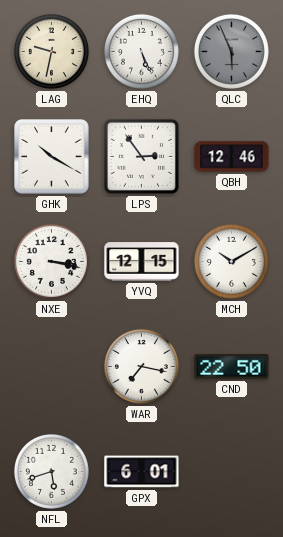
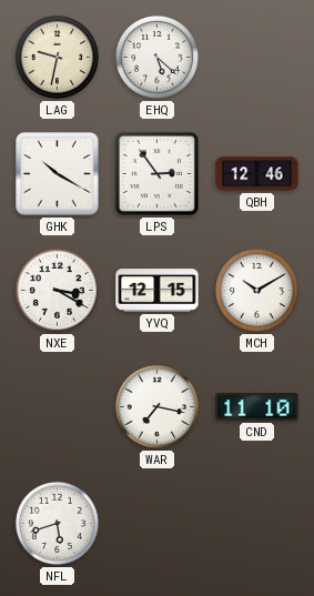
EHQ: 5:26 -> 5:22 (156, 57)
QLC: 5:56 -> none (231, 51)
NXE: 3:17 -> 3:20 (57, 290)
CND: 22:50 -> 11:10 (257, 406)
GPX: 6:01 -> none (142, 472)
